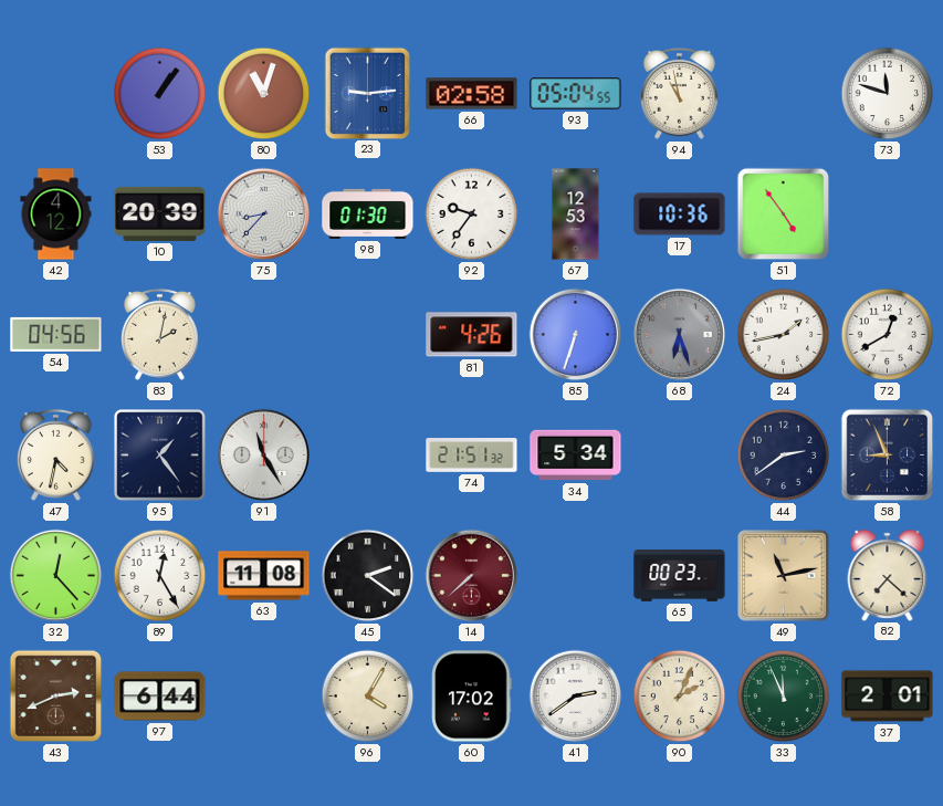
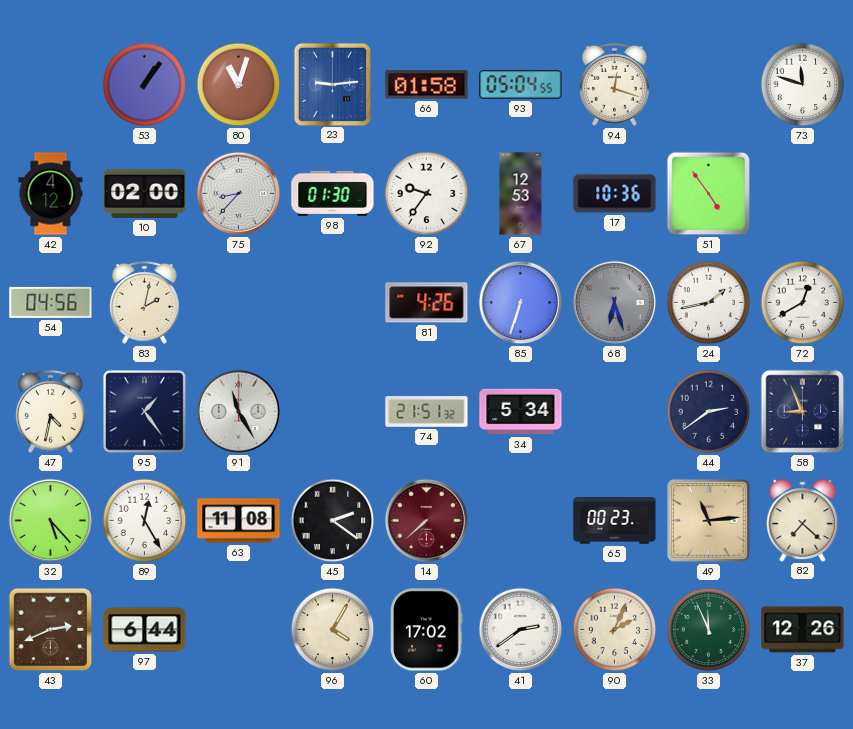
66: 02:58 -> 01:58 (427, 85)
94: 10:58 -> 12:18 (614, 84)
10: 20:39 -> 02:00 (145, 193)
32: 12:23 -> 5:23 (51, 521)
49: 11:13 -> 11:14 (709, 521)
37: 2:01 -> 12:26 (803, 630)
